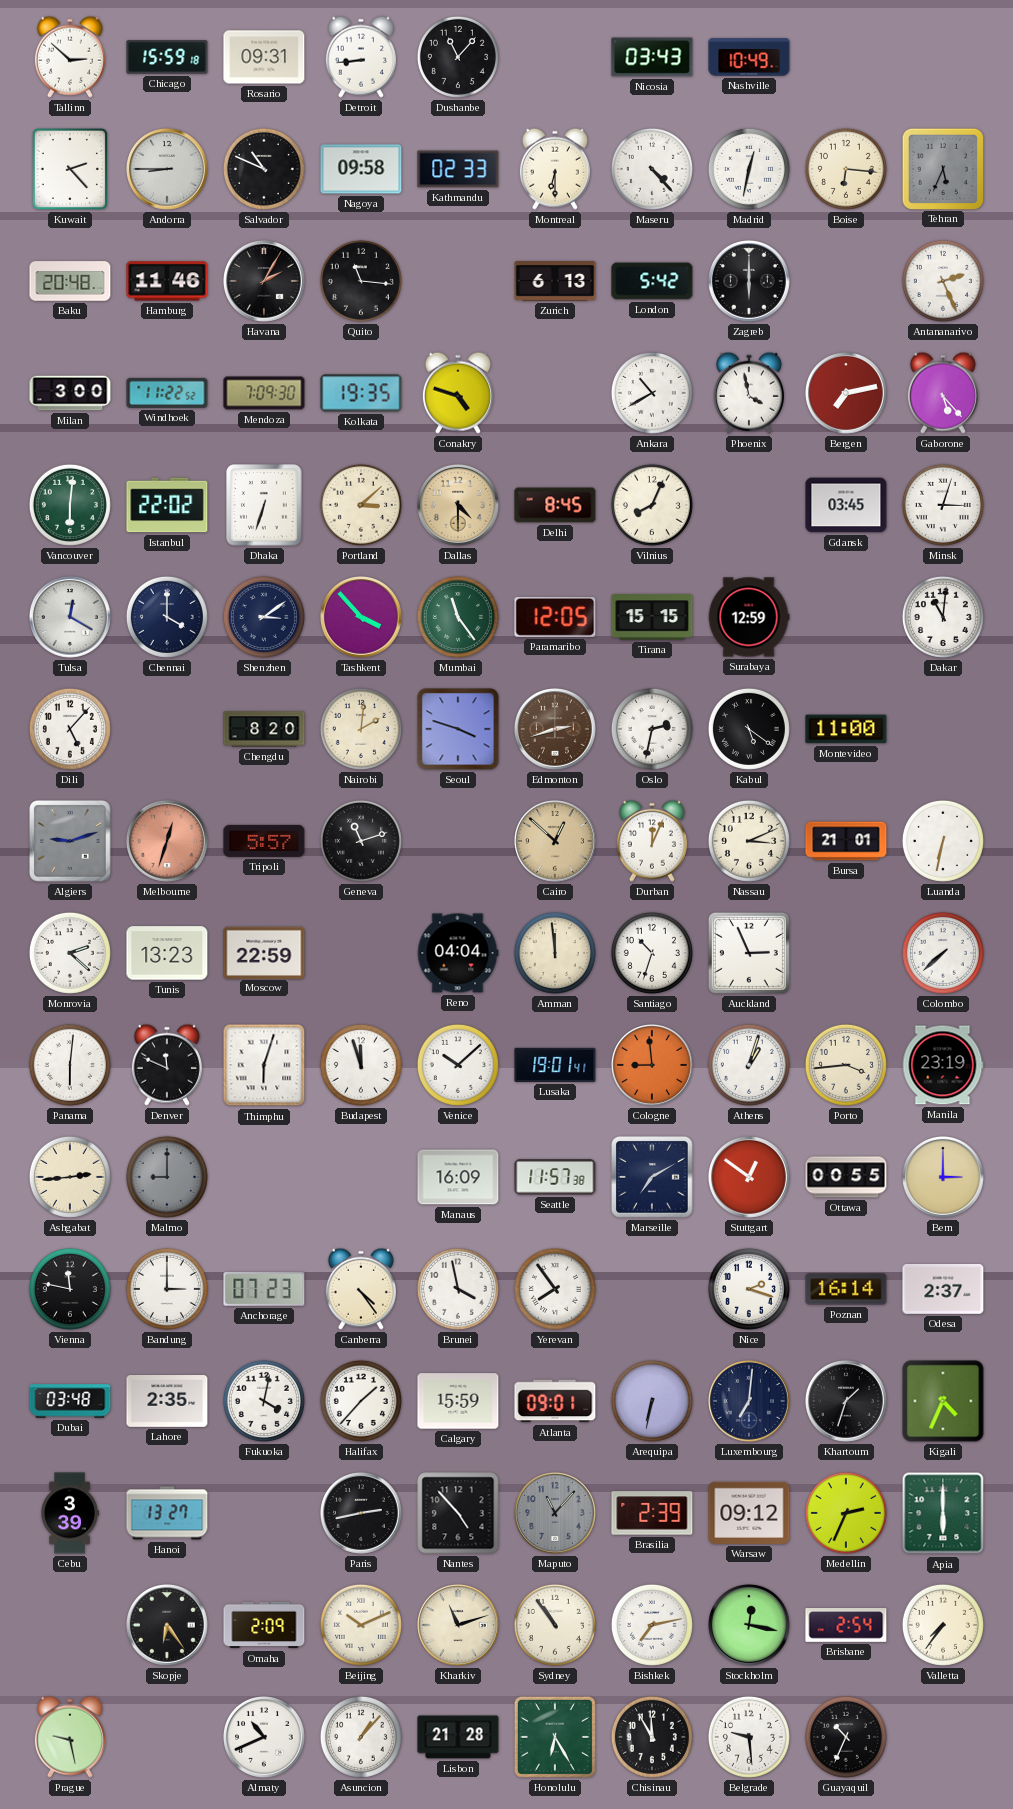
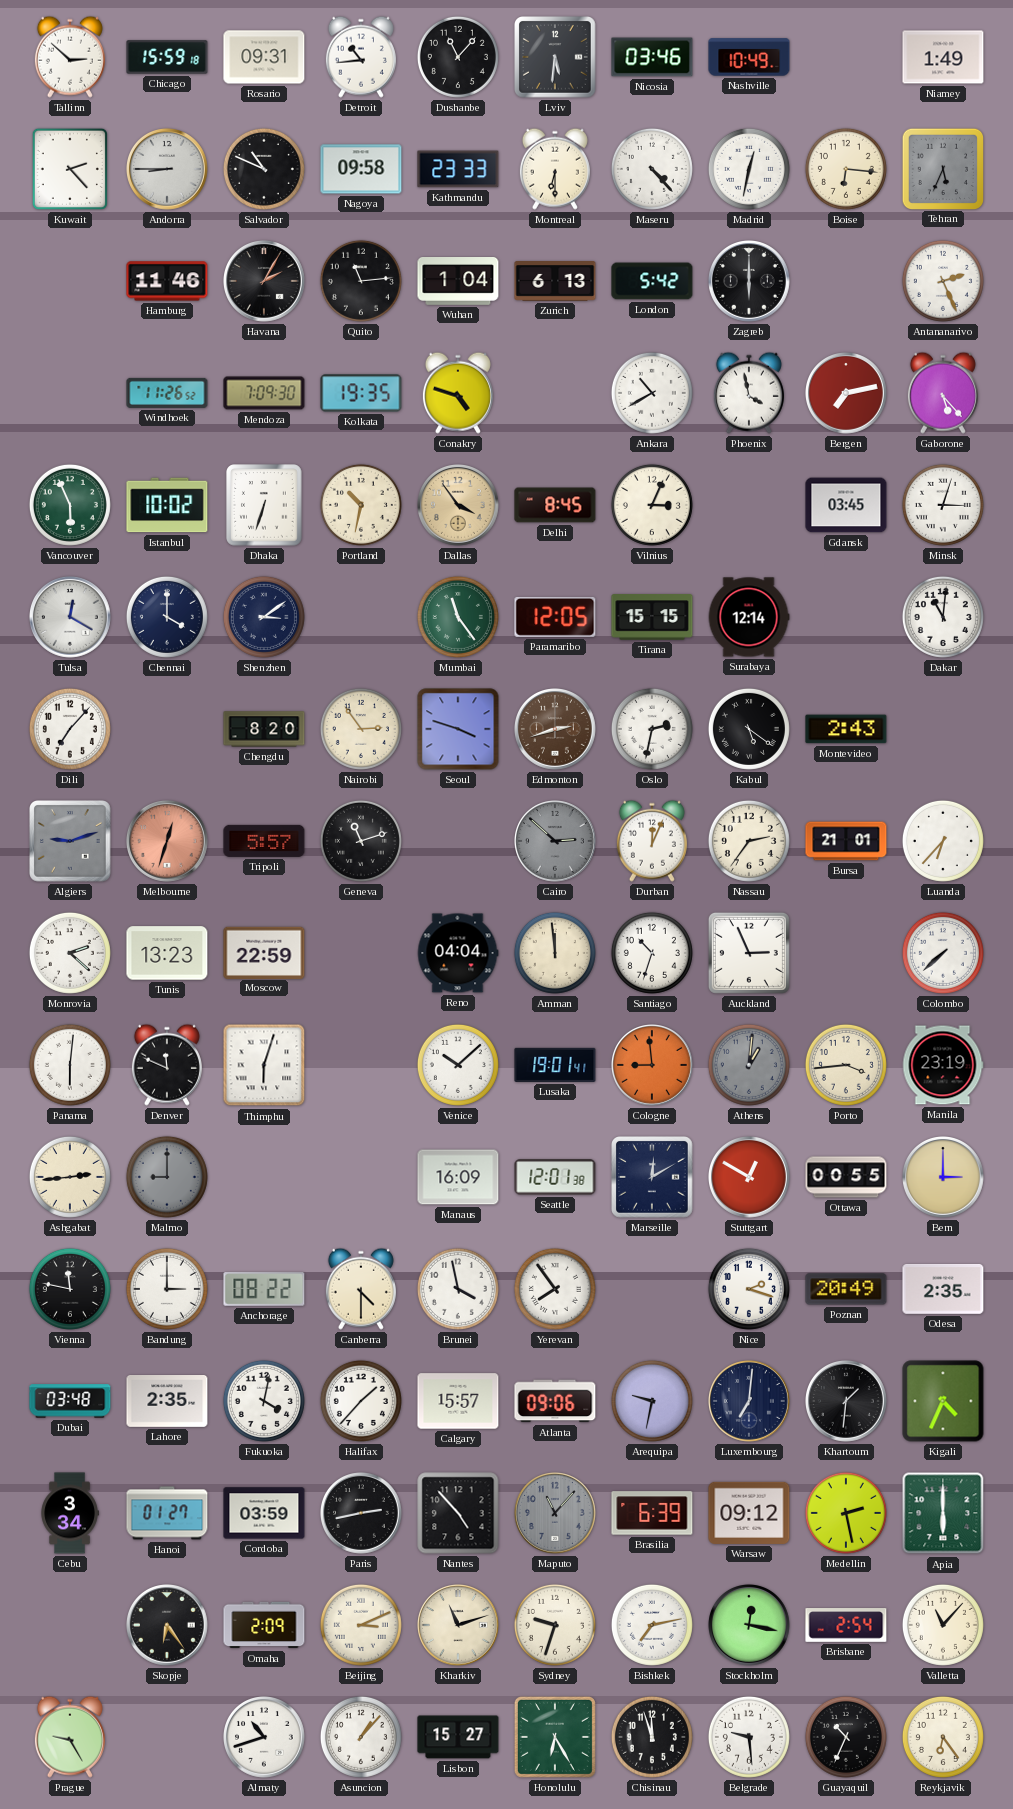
Detroit: 8:44 -> 10:44 (361, 57)
Lviv: none -> 5:31 (555, 58)
Nicosia: 03:43 -> 03:46 (652, 57)
Niamey: none -> 1:49 (943, 57)
Kathmandu: 02:33 -> 23:33 (458, 169)
Baku: 20:48 -> none (70, 281)
Quito: 11:16 -> 11:14 (361, 281)
Wuhan: none -> 1:04 (458, 282)
Milan: 3:00 -> none (70, 393)
Windhoek: 11:22 -> 11:26 (167, 393)
Vancouver: 6:01 -> 5:56 (70, 505)
Istanbul: 22:02 -> 10:02 (167, 505)
Portland: 3:08 -> 10:32 (361, 505)
Dallas: 4:30 -> 3:54 (459, 506)
Vilnius: 8:04 -> 3:04 (652, 505)
Tashkent: 3:53 -> none (362, 618)
Surabaya: 12:59 -> 12:14 (749, 617)
Dili: 5:07 -> 7:07 (70, 729)
Nairobi: 2:01 -> 2:54 (361, 729)
Montevideo: 11:00 -> 2:43 (846, 729)
Cairo: 12:52 -> 2:52 (556, 842)
Cairo dial: champagne -> grey (556, 842)
Nassau: 3:11 -> 2:36 (749, 841)
Luanda: 6:32 -> 6:37 (943, 841)
Budapest: 11:57 -> none (361, 1065)
Athens: 1:03 -> 1:01 (749, 1065)
Athens dial: white -> grey (749, 1065)
Seattle: 11:57 -> 12:01 (555, 1177)
Marseille: 7:10 -> 12:10 (652, 1178)
Stuttgart: 12:51 -> 12:50 (750, 1178)
Anchorage: 07:23 -> 08:22 (264, 1289)
Canberra: 4:24 -> 4:30 (361, 1289)
Poznan: 16:14 -> 20:49 (846, 1289)
Odesa: 2:37 -> 2:35 (943, 1289)
Calgary: 15:59 -> 15:57 (458, 1401)
Atlanta: 09:01 -> 09:06 (555, 1401)
Arequipa: 6:32 -> 9:32 (652, 1401)
Khartoum: 1:33 -> 1:31 (847, 1402)
Cebu: 3:39 -> 3:34 (70, 1513)
Hanoi: 13:27 -> 01:27 (167, 1513)
Cordoba: none -> 03:59 (264, 1513)
Brasilia: 2:39 -> 6:39 (652, 1513)
Medellin: 2:34 -> 2:28 (846, 1513)
Beijing: 10:11 -> 3:11 (361, 1625)
Sydney: 10:54 -> 9:33 (555, 1625)
Valletta: 7:36 -> 11:07 (943, 1625)
Prague: 9:28 -> 9:25 (70, 1737)
Almaty: 10:41 -> 10:42 (265, 1738)
Lisbon: 21:28 -> 15:27 (458, 1737)
Chisinau: 11:55 -> 11:57 (652, 1737)
Reykjavik: none -> 6:24 (943, 1737)
